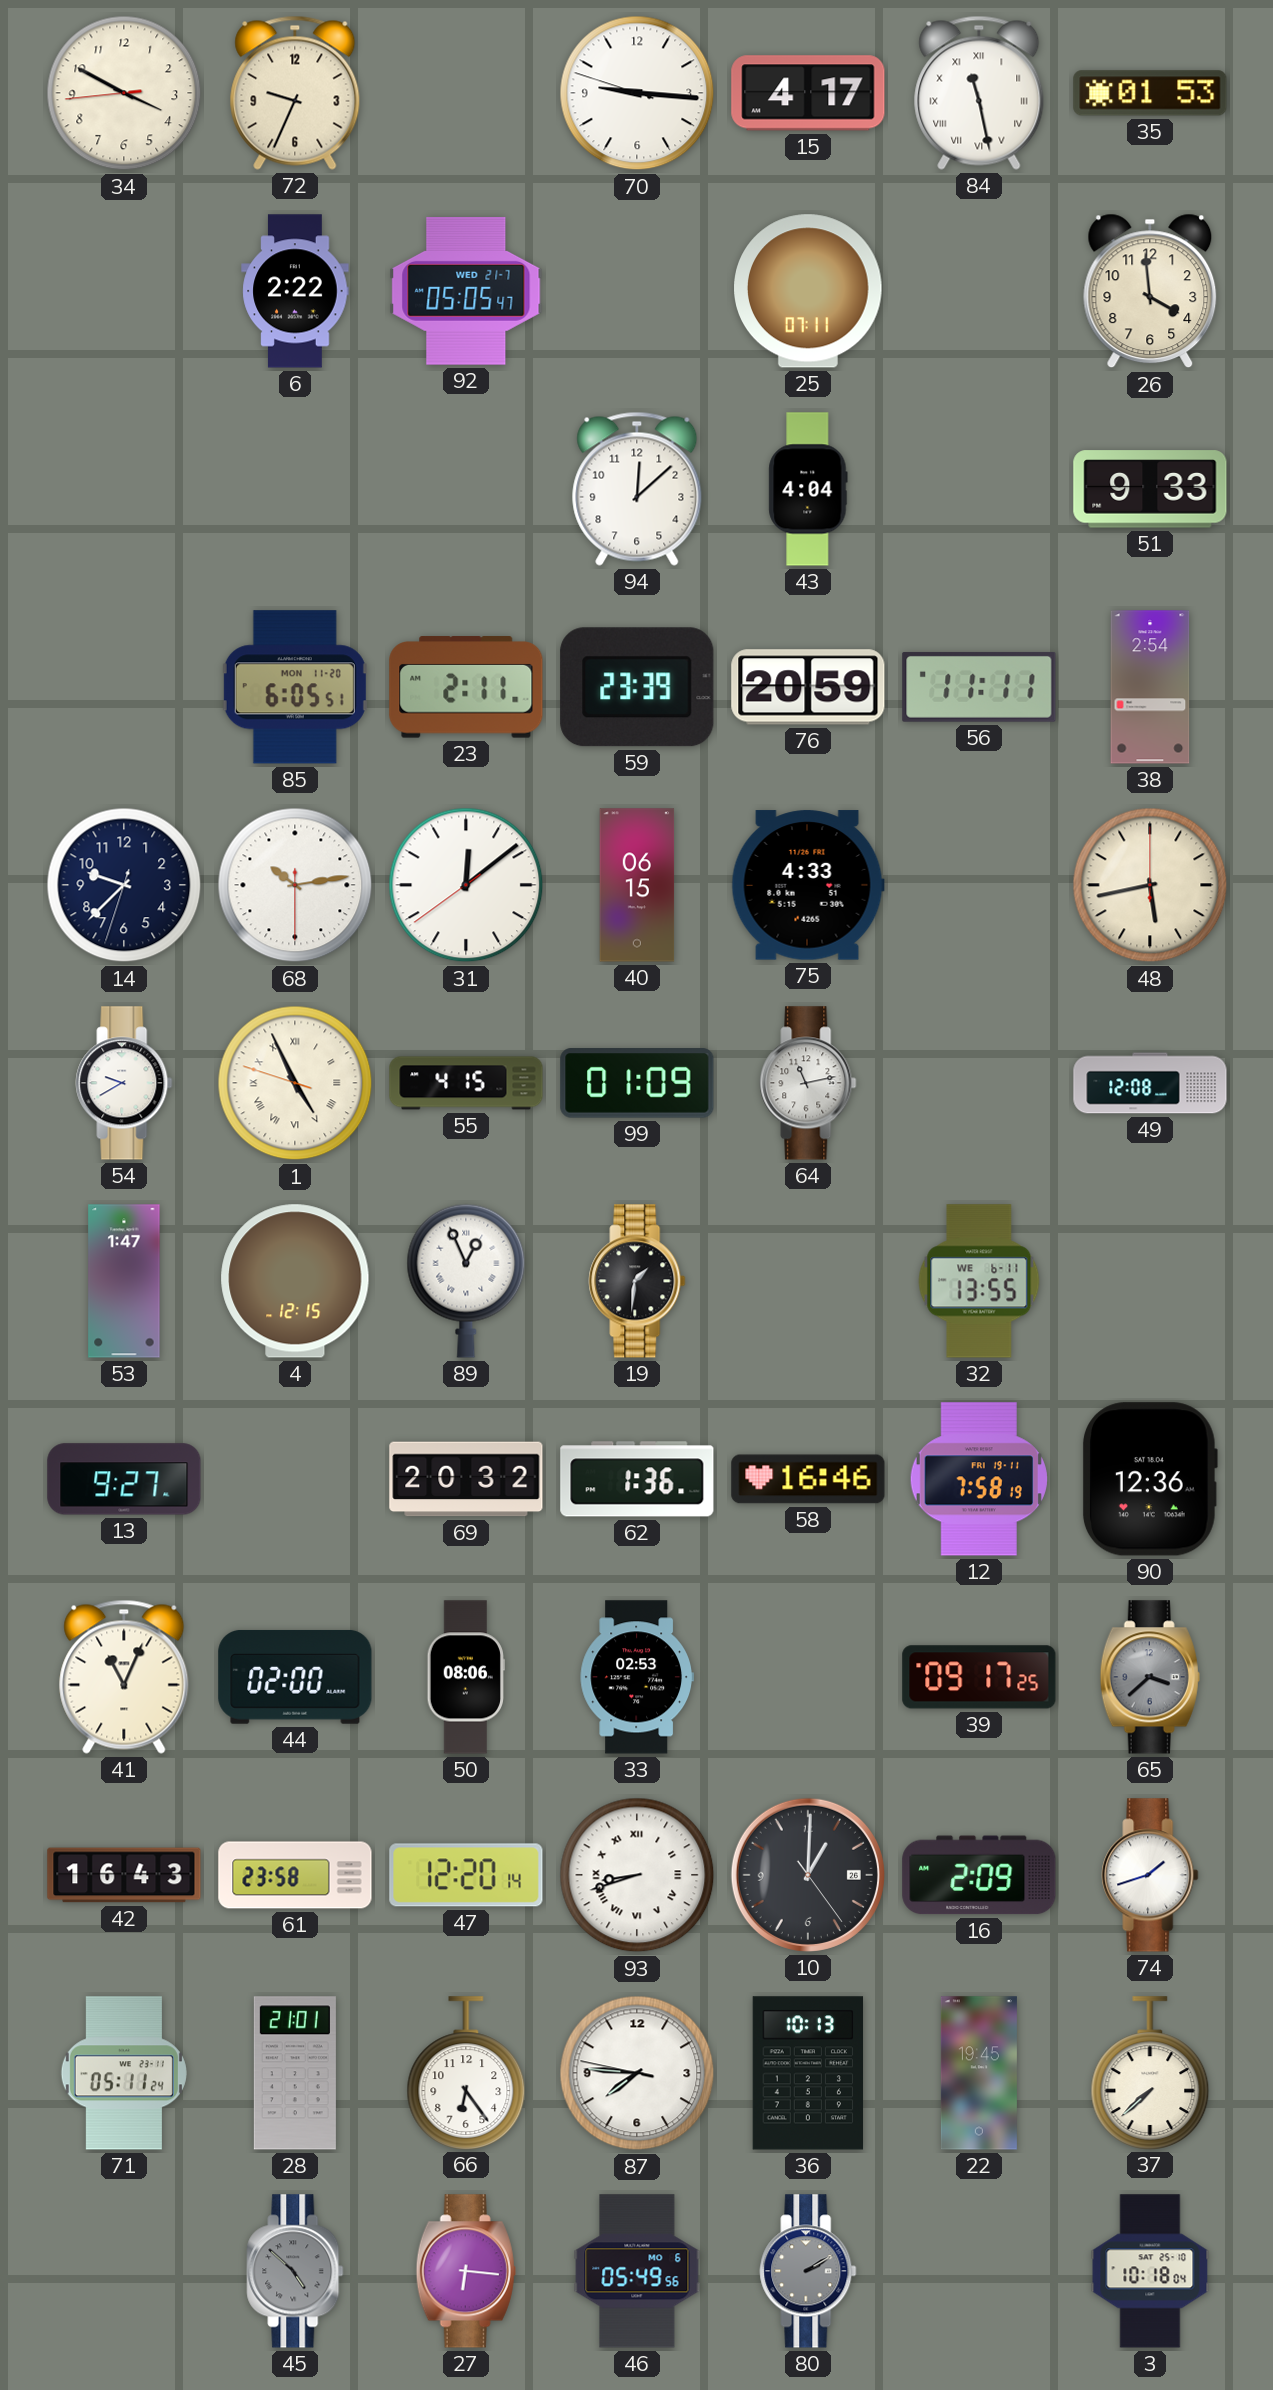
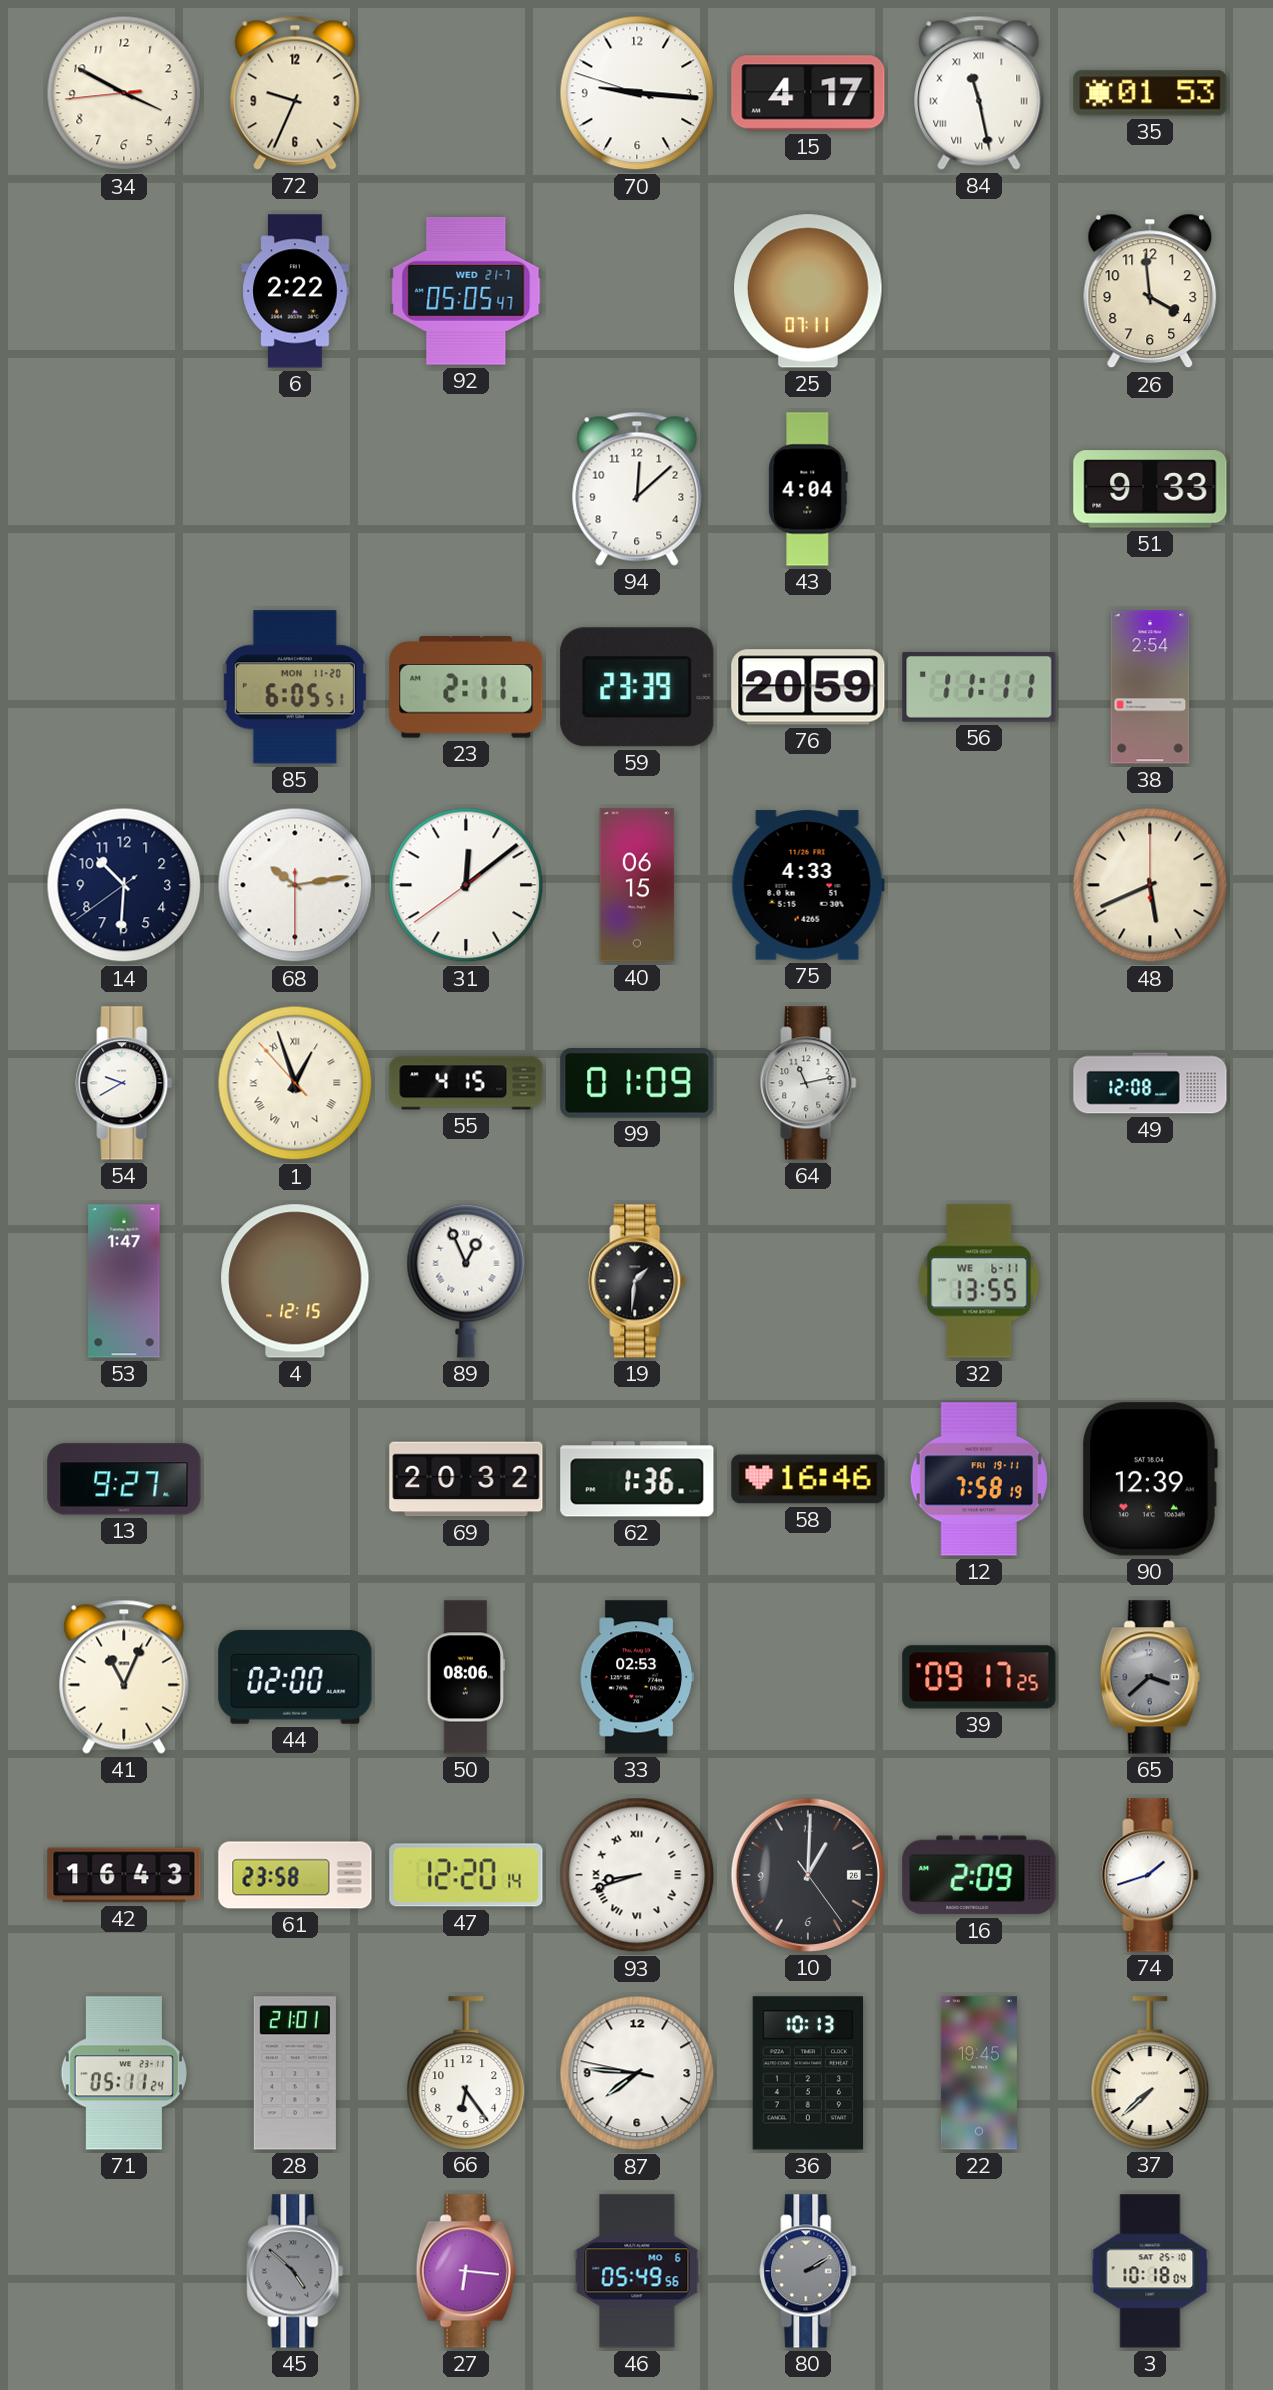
14: 9:37 -> 10:30 (124, 885)
48: 5:43 -> 5:41 (1150, 885)
1: 4:55 -> 12:56 (295, 1083)
90: 12:36 -> 12:39 (1150, 1479)
